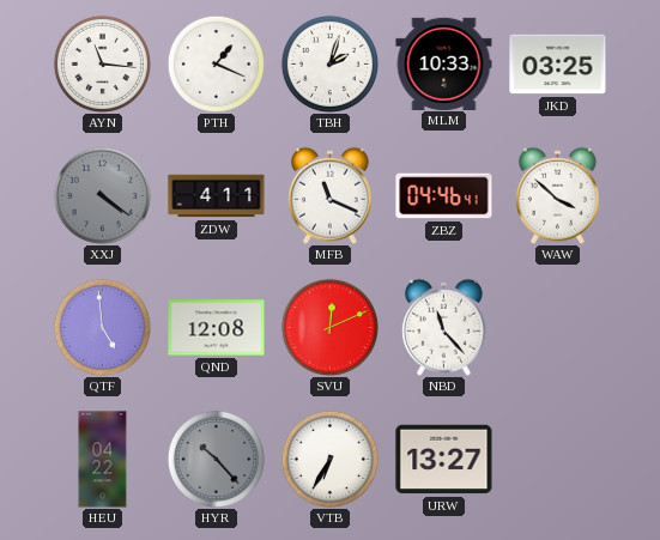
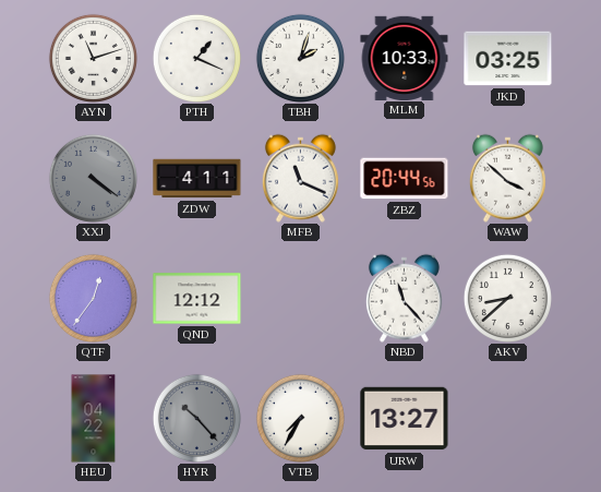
AYN: 11:16 -> 11:12 (93, 58)
ZBZ: 04:46 -> 20:44 (405, 179)
QTF: 4:59 -> 12:36 (93, 298)
QND: 12:08 -> 12:12 (197, 299)
SVU: 12:11 -> none (329, 327)
AKV: none -> 8:38 (507, 298)
VTB: 6:35 -> 7:35 (300, 418)
